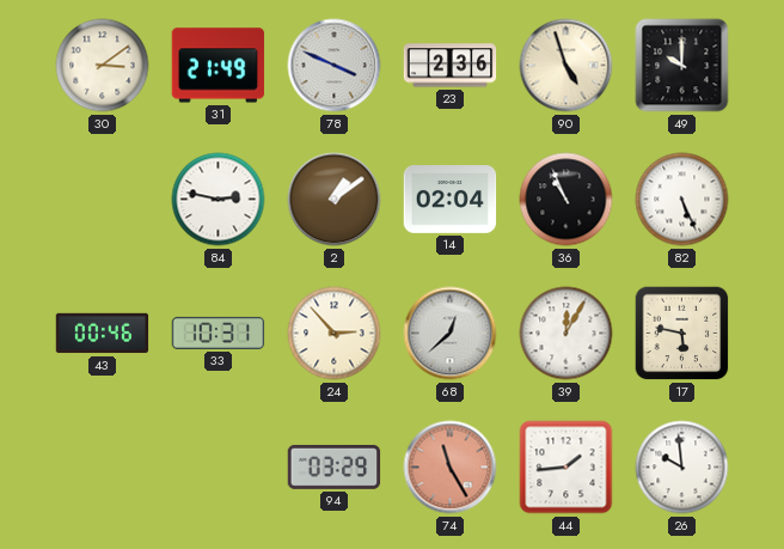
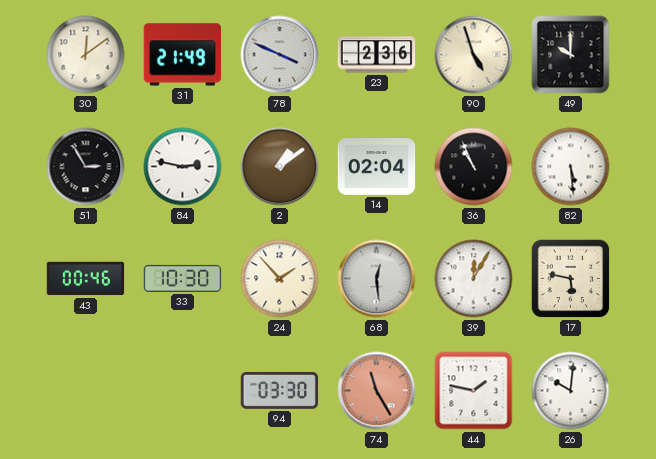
30: 3:09 -> 12:09 (86, 55)
51: none -> 2:55 (86, 167)
82: 5:26 -> 5:29 (571, 167)
33: 10:31 -> 10:30 (183, 278)
24: 2:53 -> 1:53 (280, 279)
68: 12:38 -> 12:29 (377, 279)
94: 03:29 -> 03:30 (280, 390)
44: 1:44 -> 1:47 (474, 391)
26: 9:59 -> 10:01 (571, 391)
